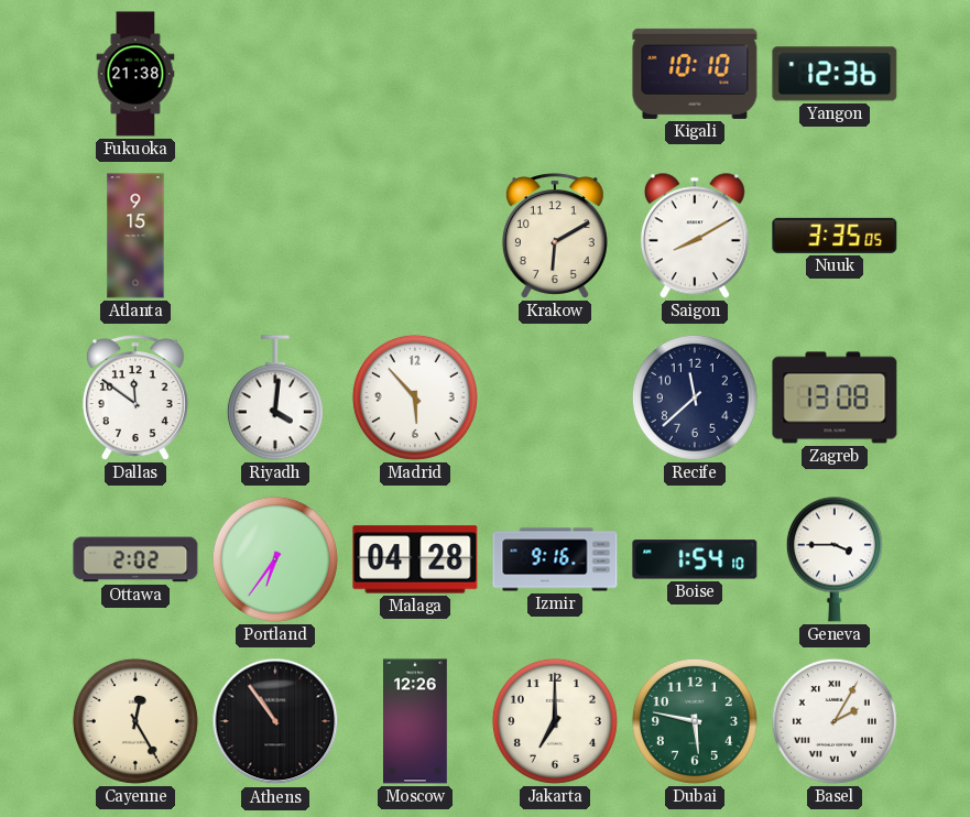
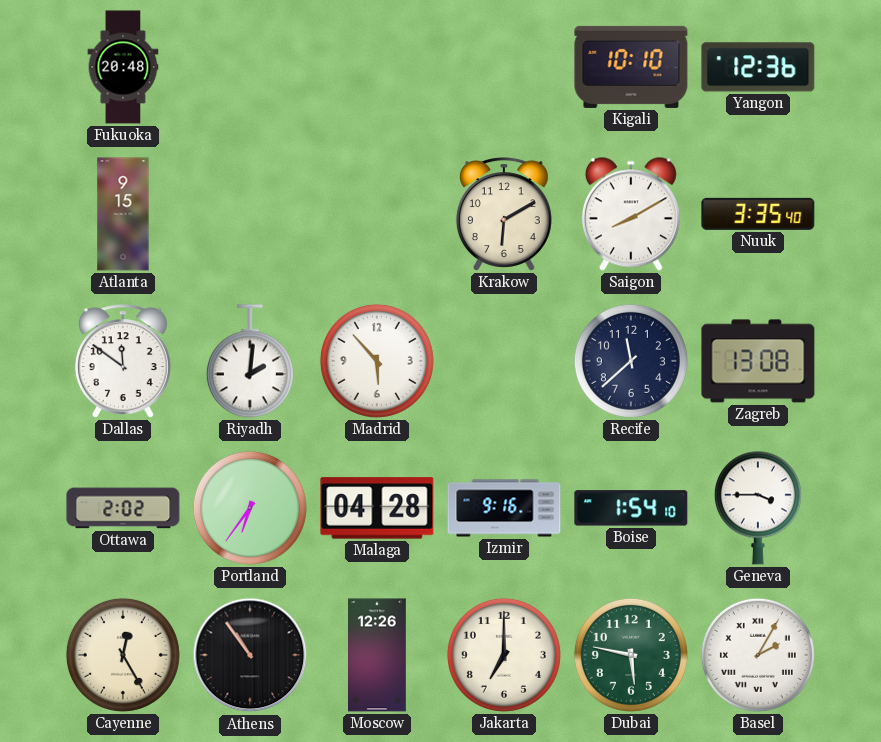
Fukuoka: 21:38 -> 20:48 (123, 67)
Nuuk: 3:35:05 -> 3:35:40 (758, 214)
Riyadh: 4:01 -> 2:01 (250, 361)
